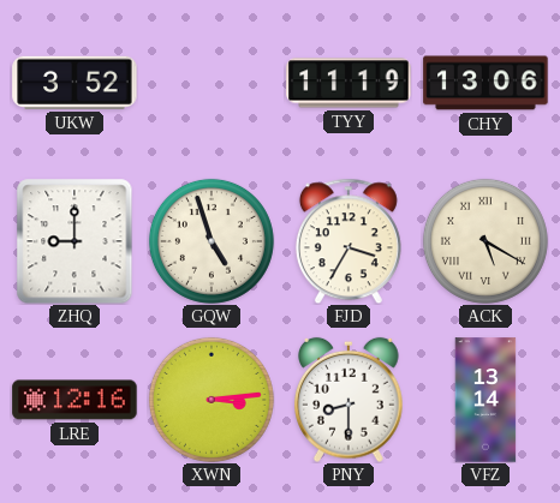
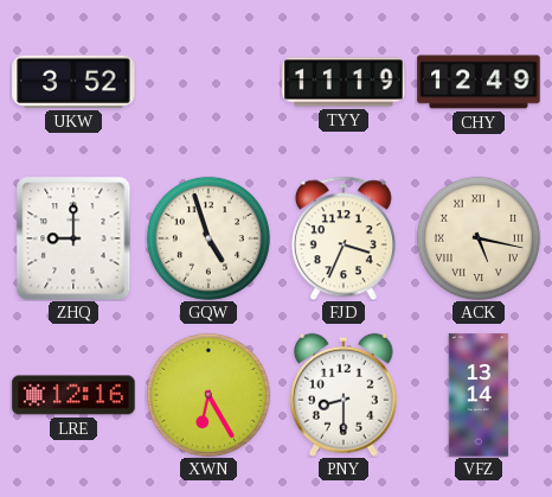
CHY: 13:06 -> 12:49 (479, 82)
FJD: 3:35 -> 3:34 (344, 238)
ACK: 5:20 -> 5:17 (479, 238)
XWN: 3:14 -> 6:25 (208, 395)
